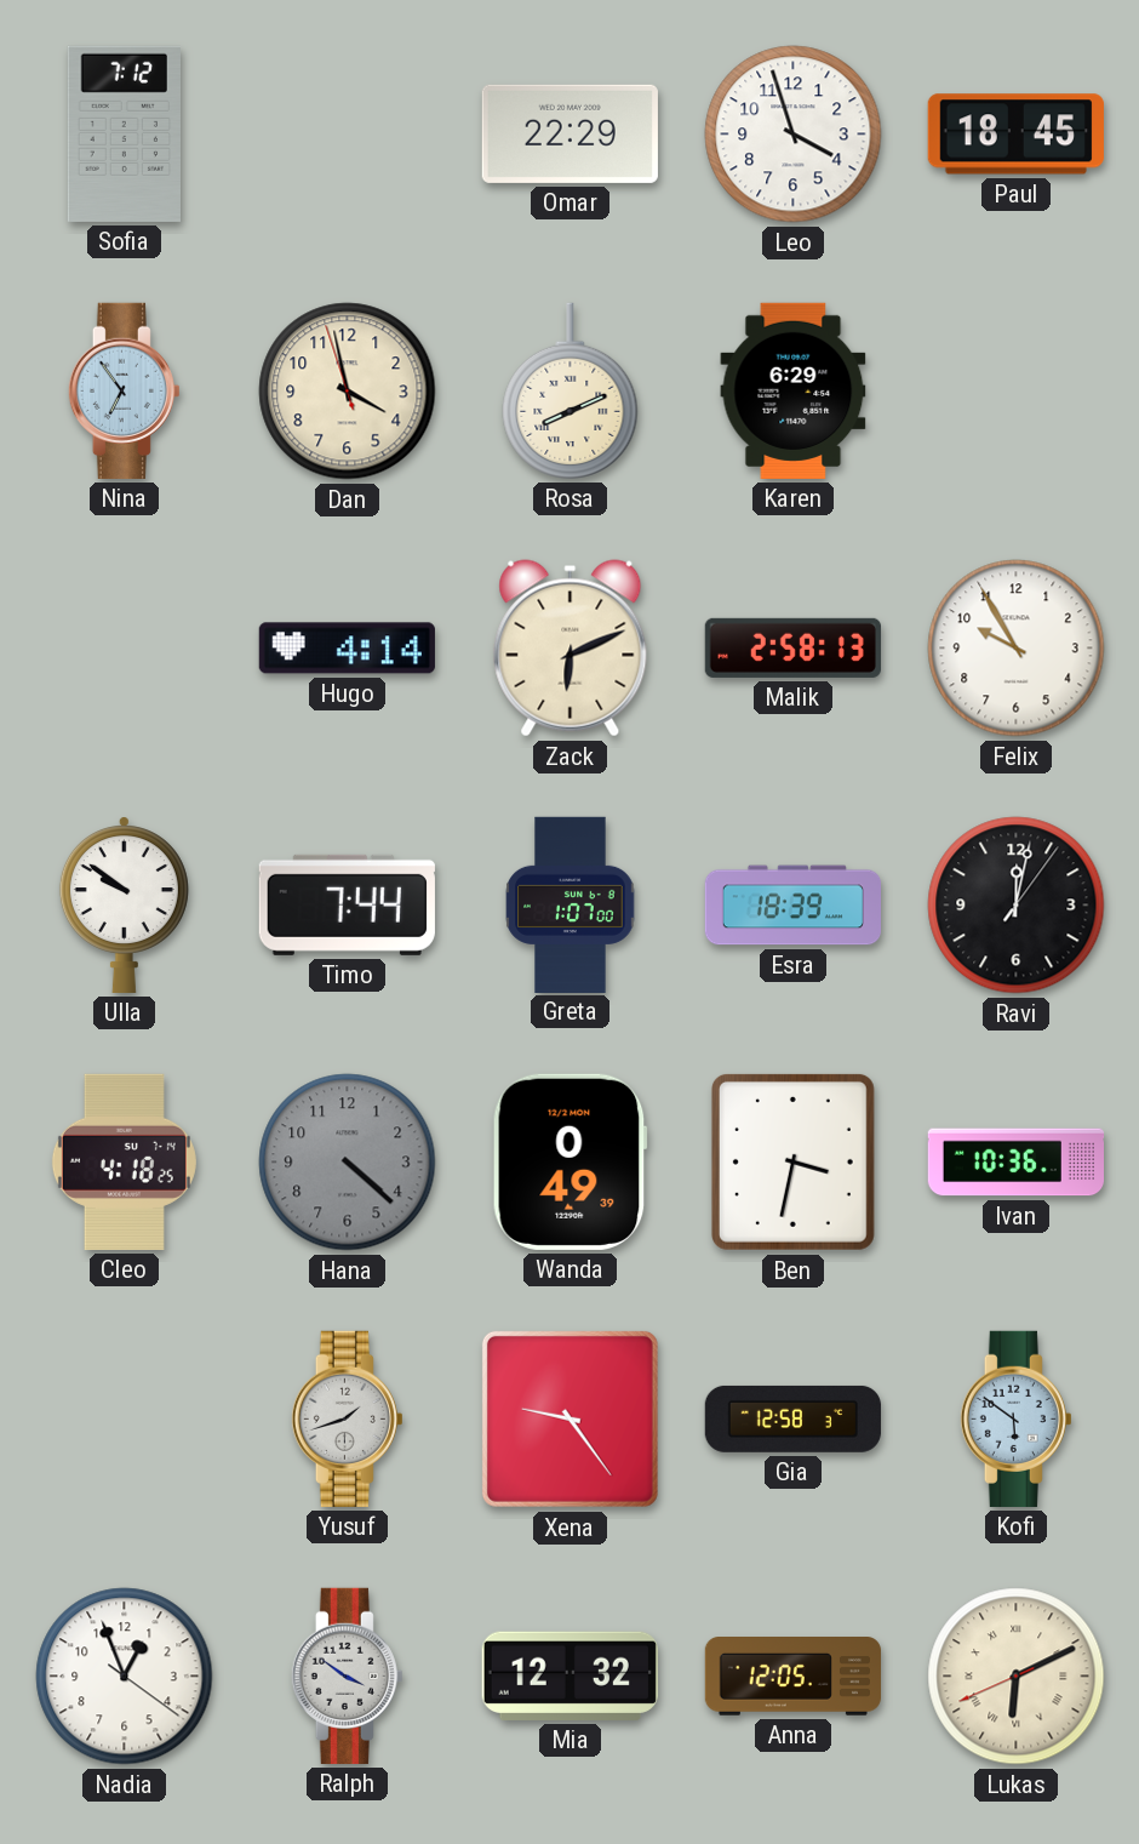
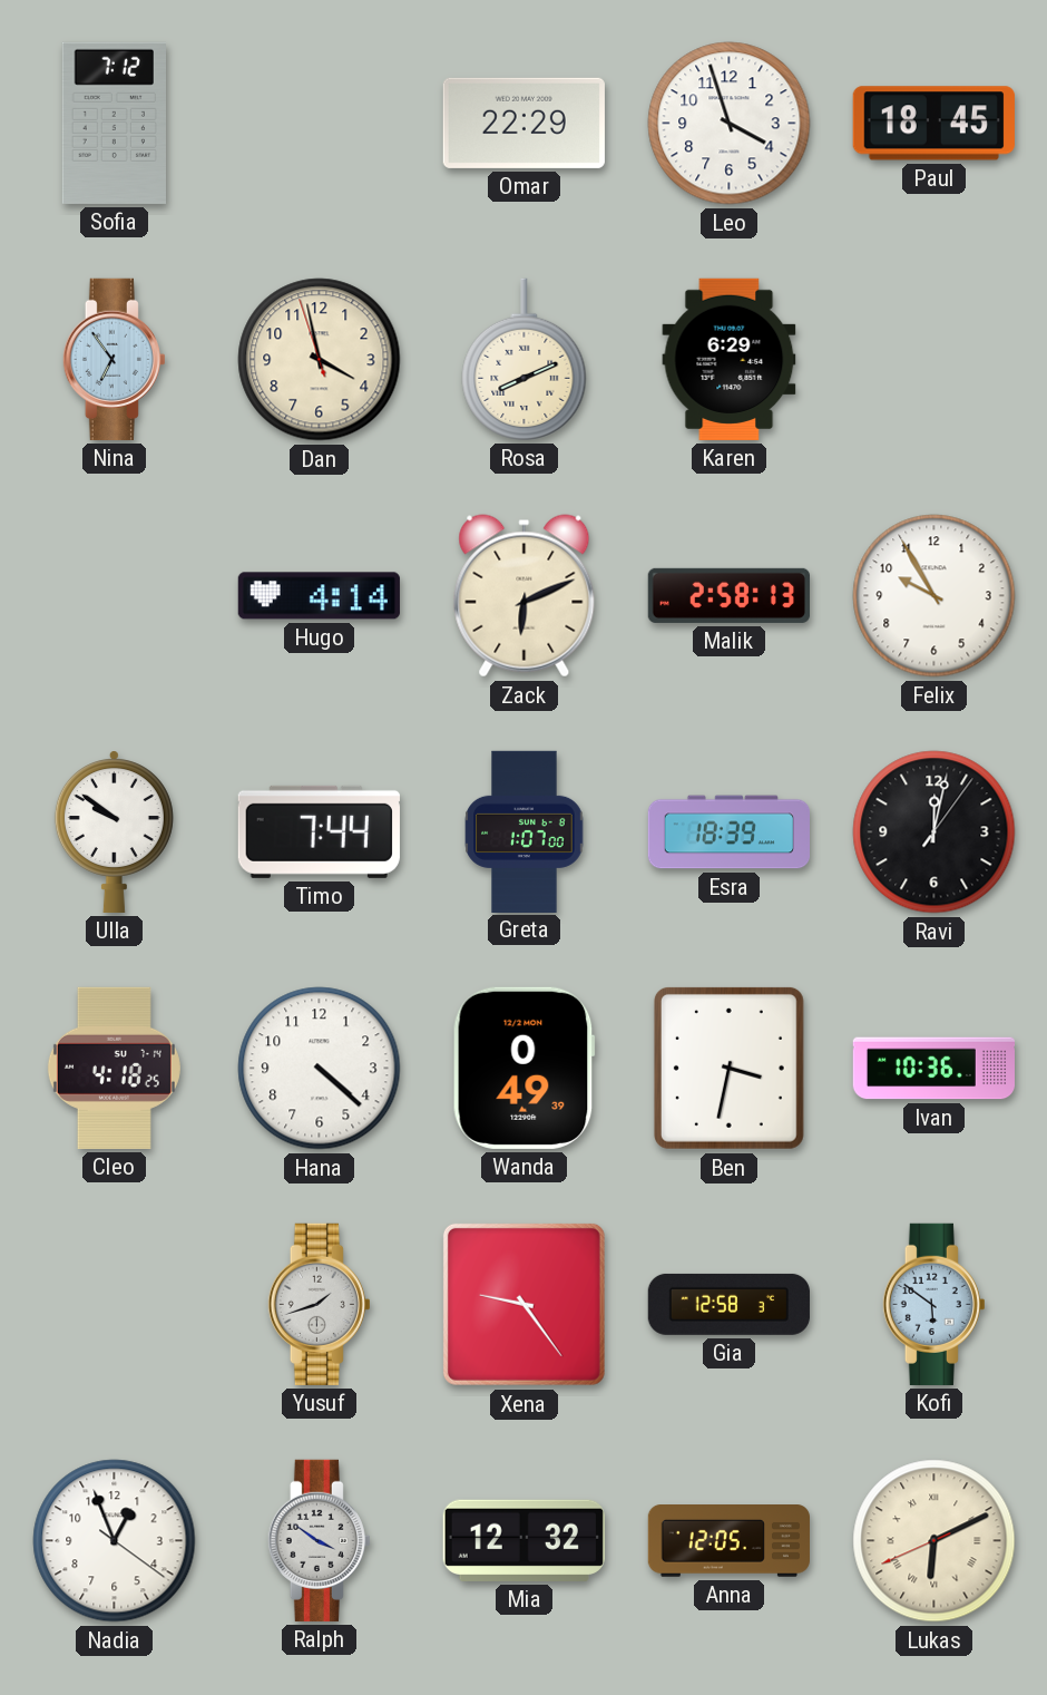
Hana dial: grey -> white (320, 1069)
